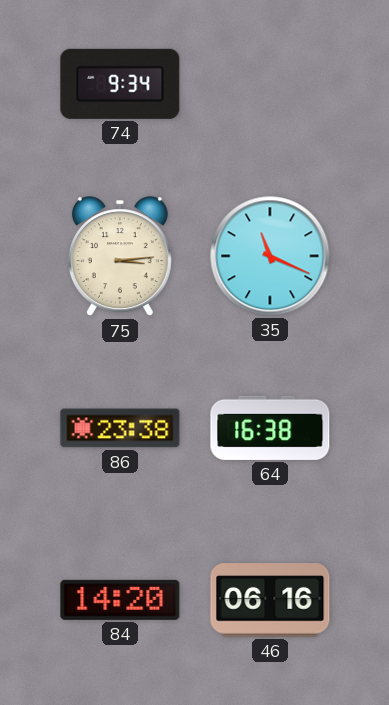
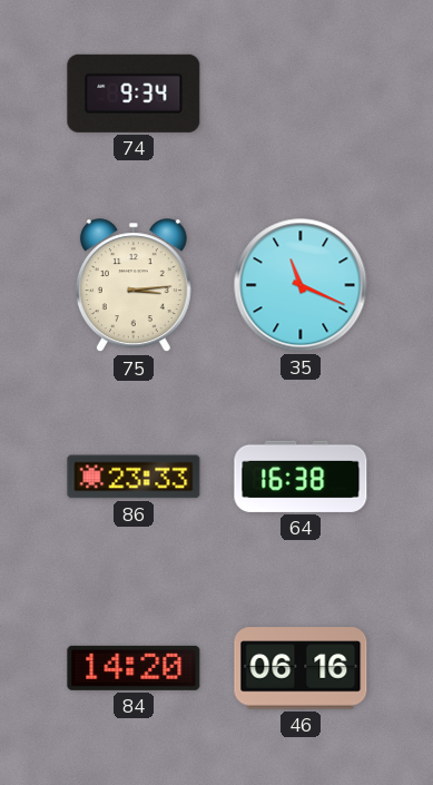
86: 23:38 -> 23:33 (134, 477)
